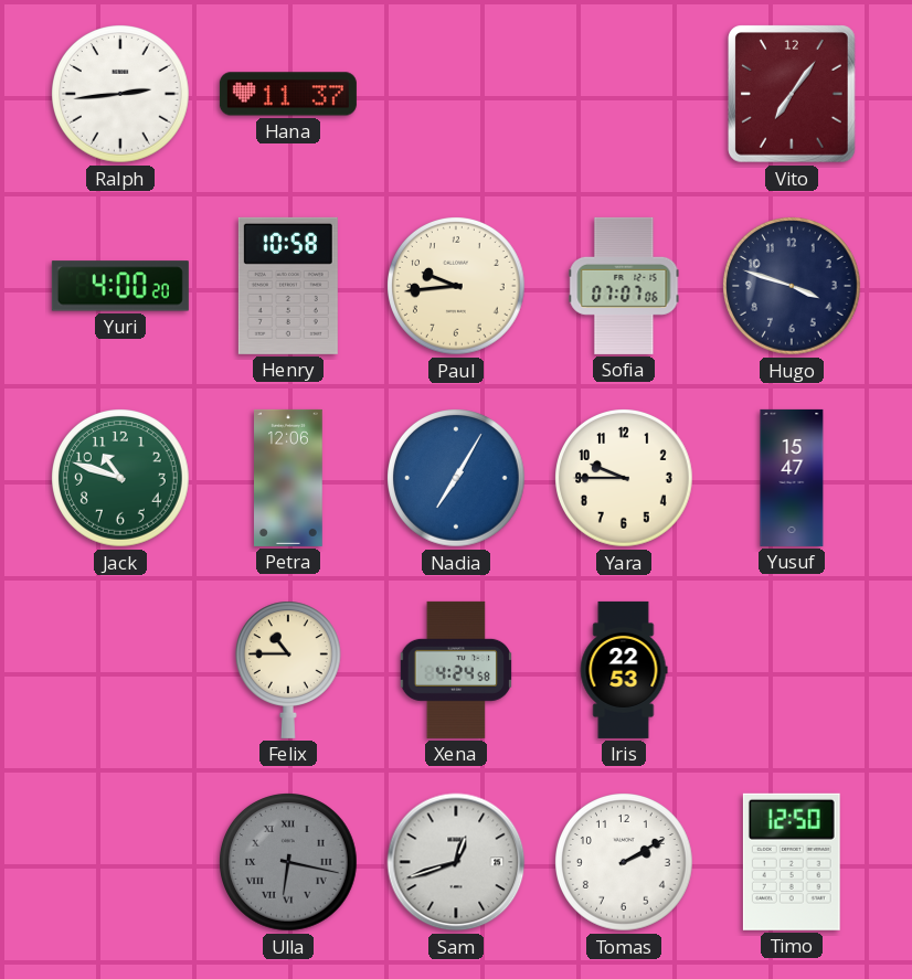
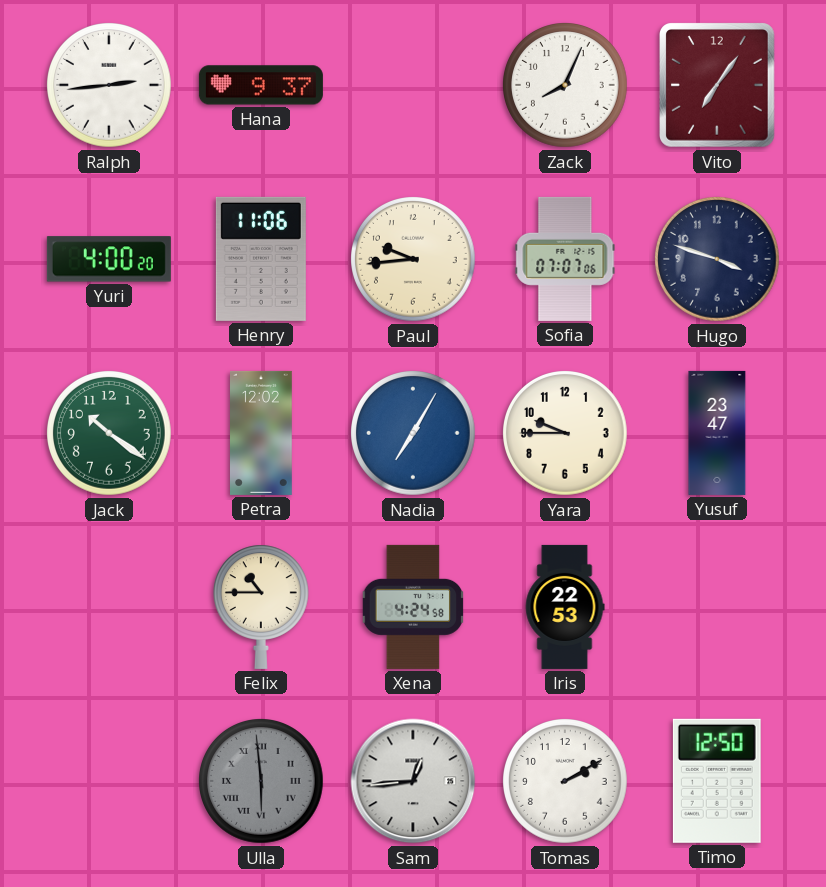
Hana: 11:37 -> 9:37 (261, 85)
Zack: none -> 8:04 (566, 86)
Henry: 10:58 -> 11:06 (261, 259)
Jack: 10:48 -> 10:21 (110, 434)
Petra: 12:06 -> 12:02 (262, 433)
Yusuf: 15:47 -> 23:47 (717, 433)
Ulla: 6:17 -> 5:59 (262, 782)
Sam: 12:42 -> 12:44 (413, 781)
